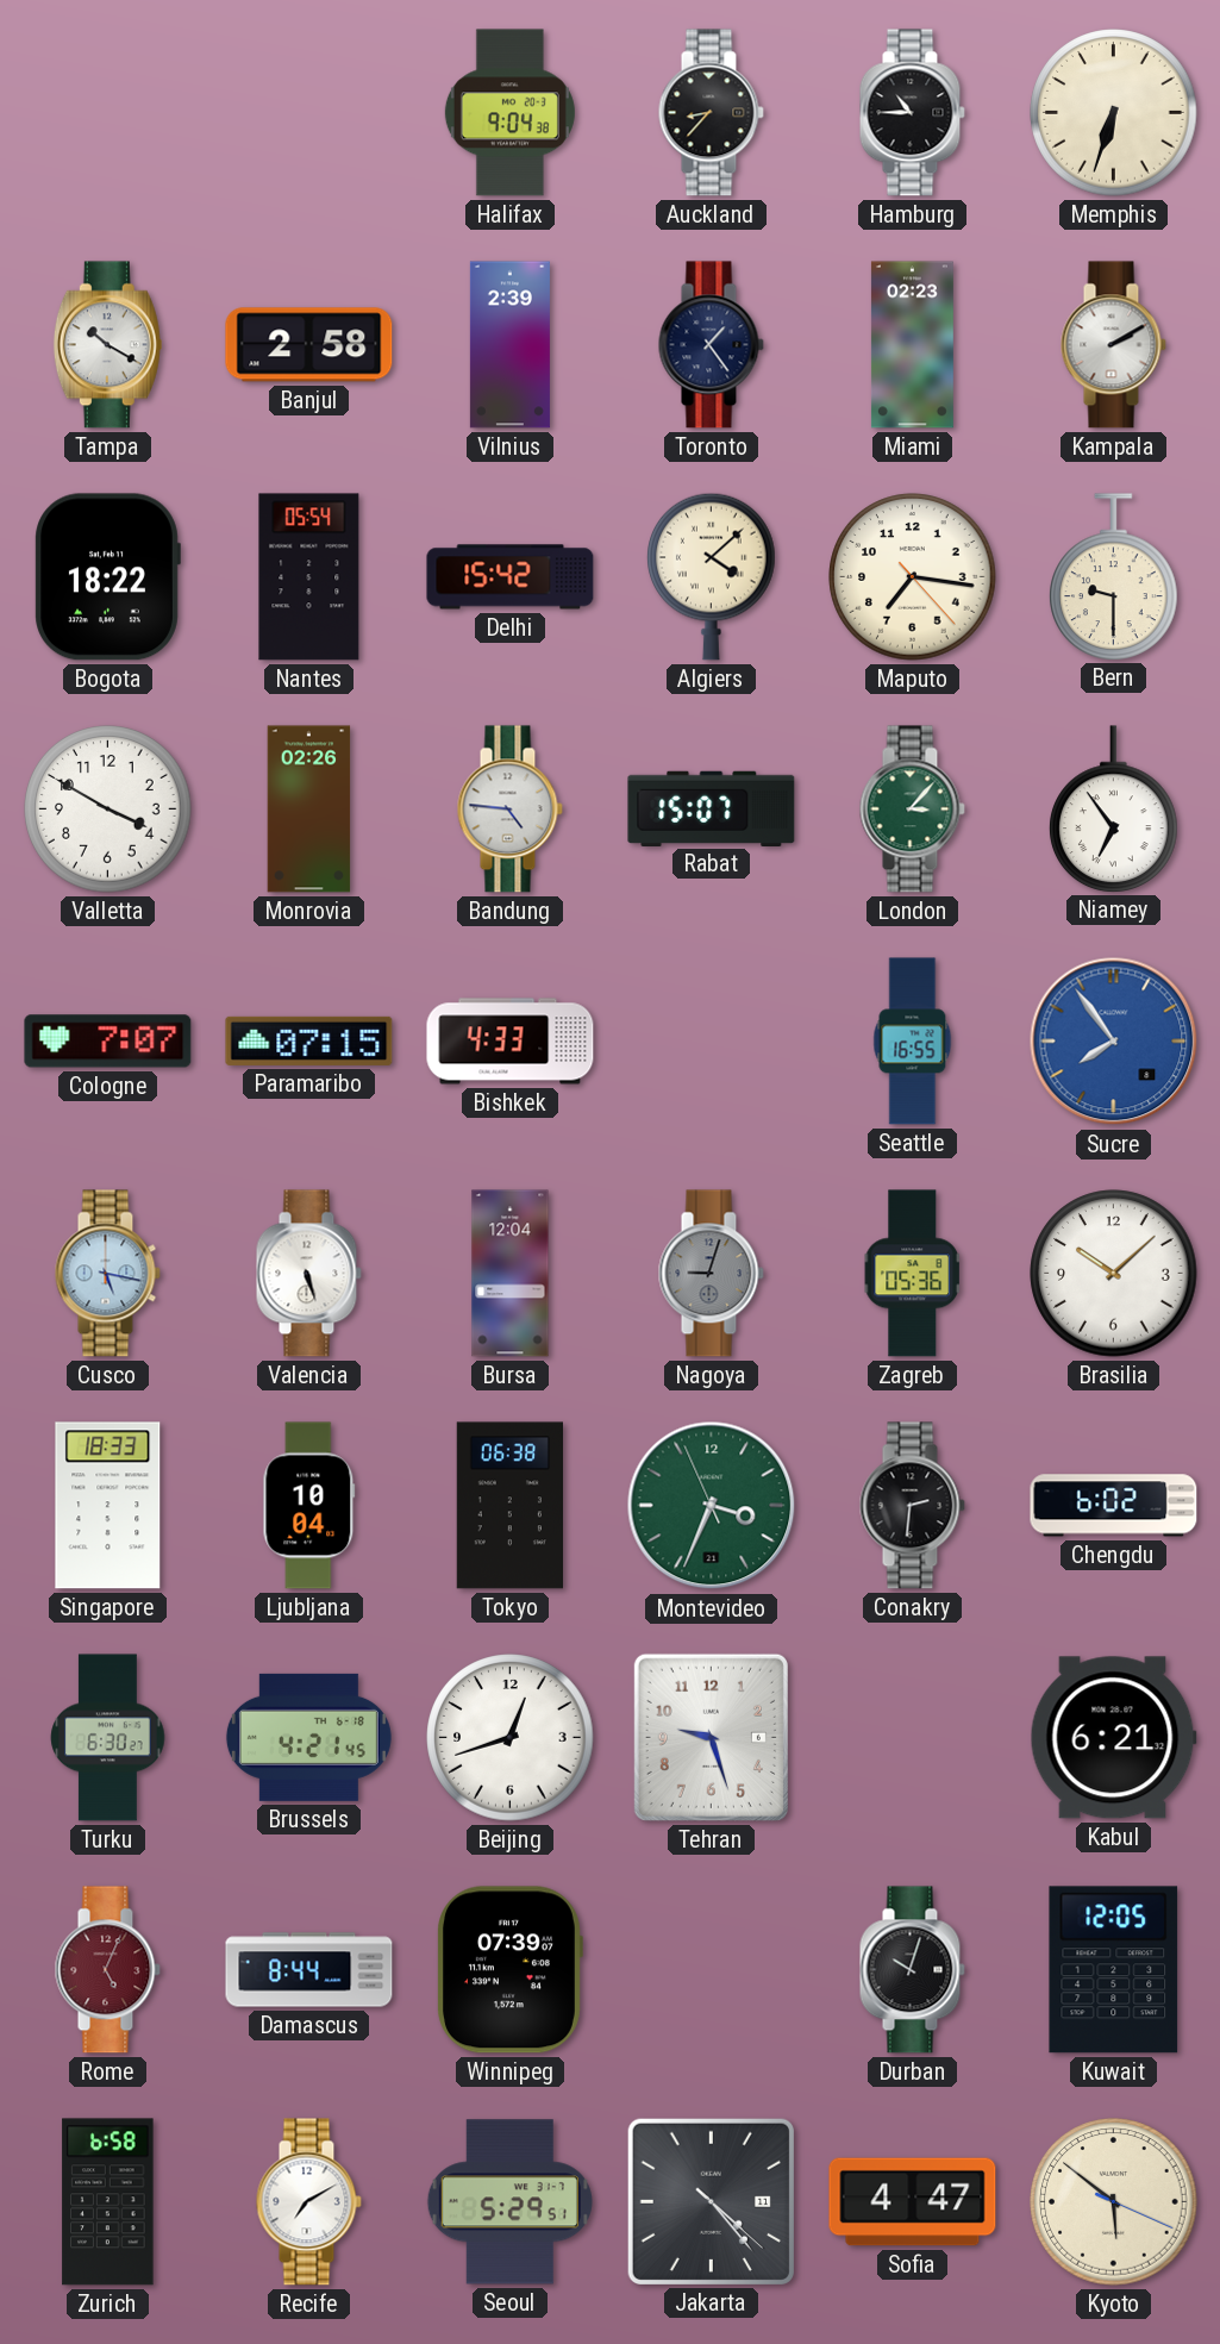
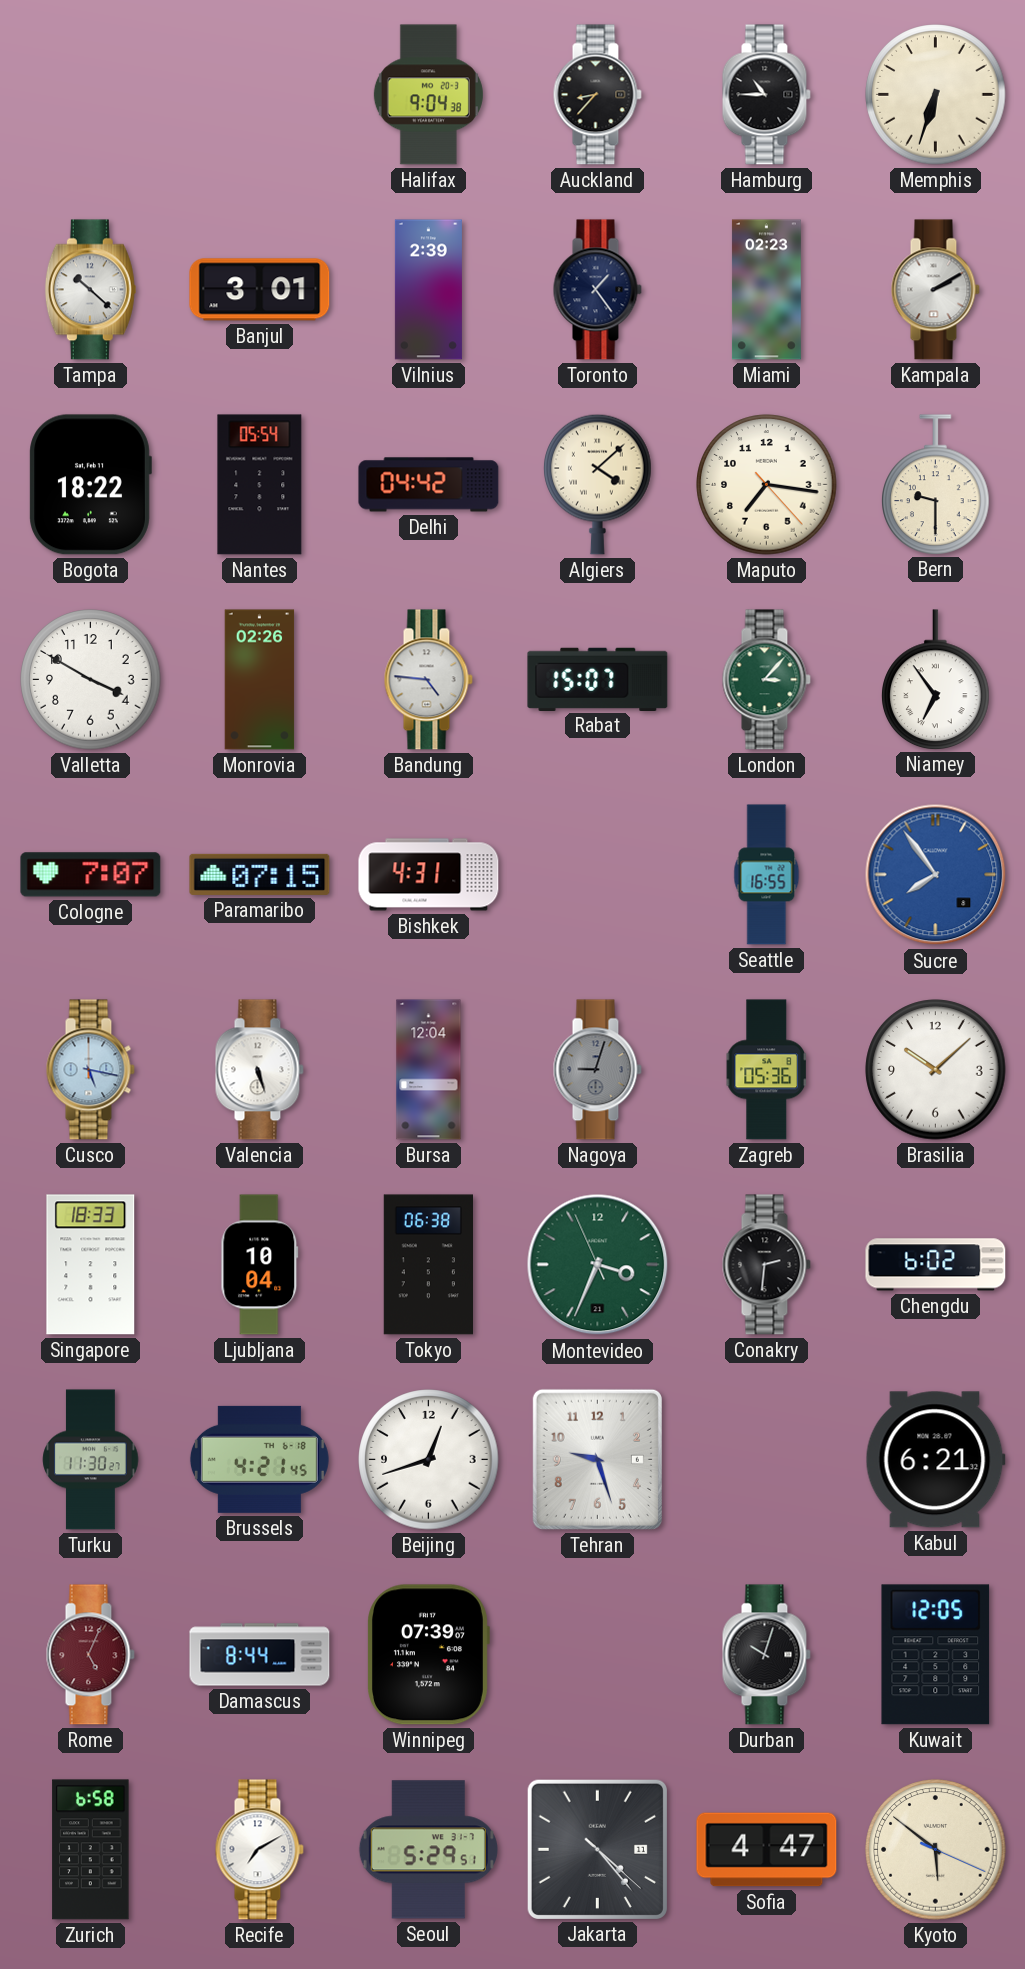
Tampa: 10:20 -> 10:22 (90, 290)
Banjul: 2:58 -> 3:01 (260, 290)
Delhi: 15:42 -> 04:42 (429, 485)
Bishkek: 4:33 -> 4:31 (429, 875)
Turku: 6:30 -> 11:30 (91, 1460)
